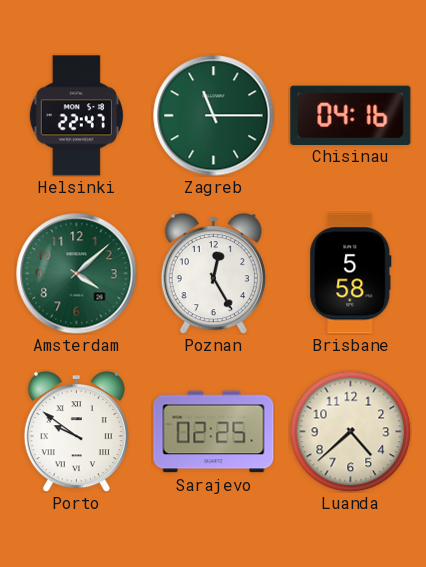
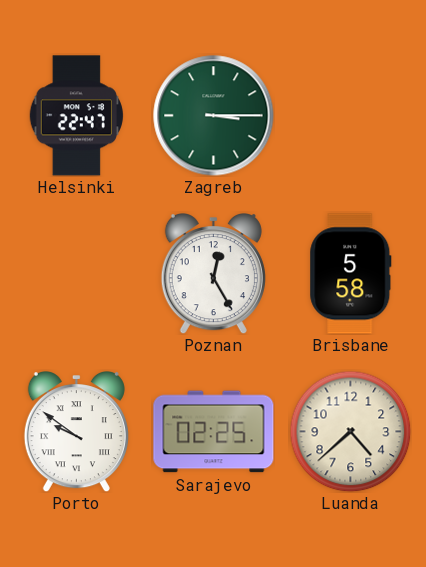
Zagreb: 11:15 -> 3:15 (214, 116)
Chisinau: 04:16 -> none (351, 115)
Amsterdam: 4:08 -> none (77, 274)
